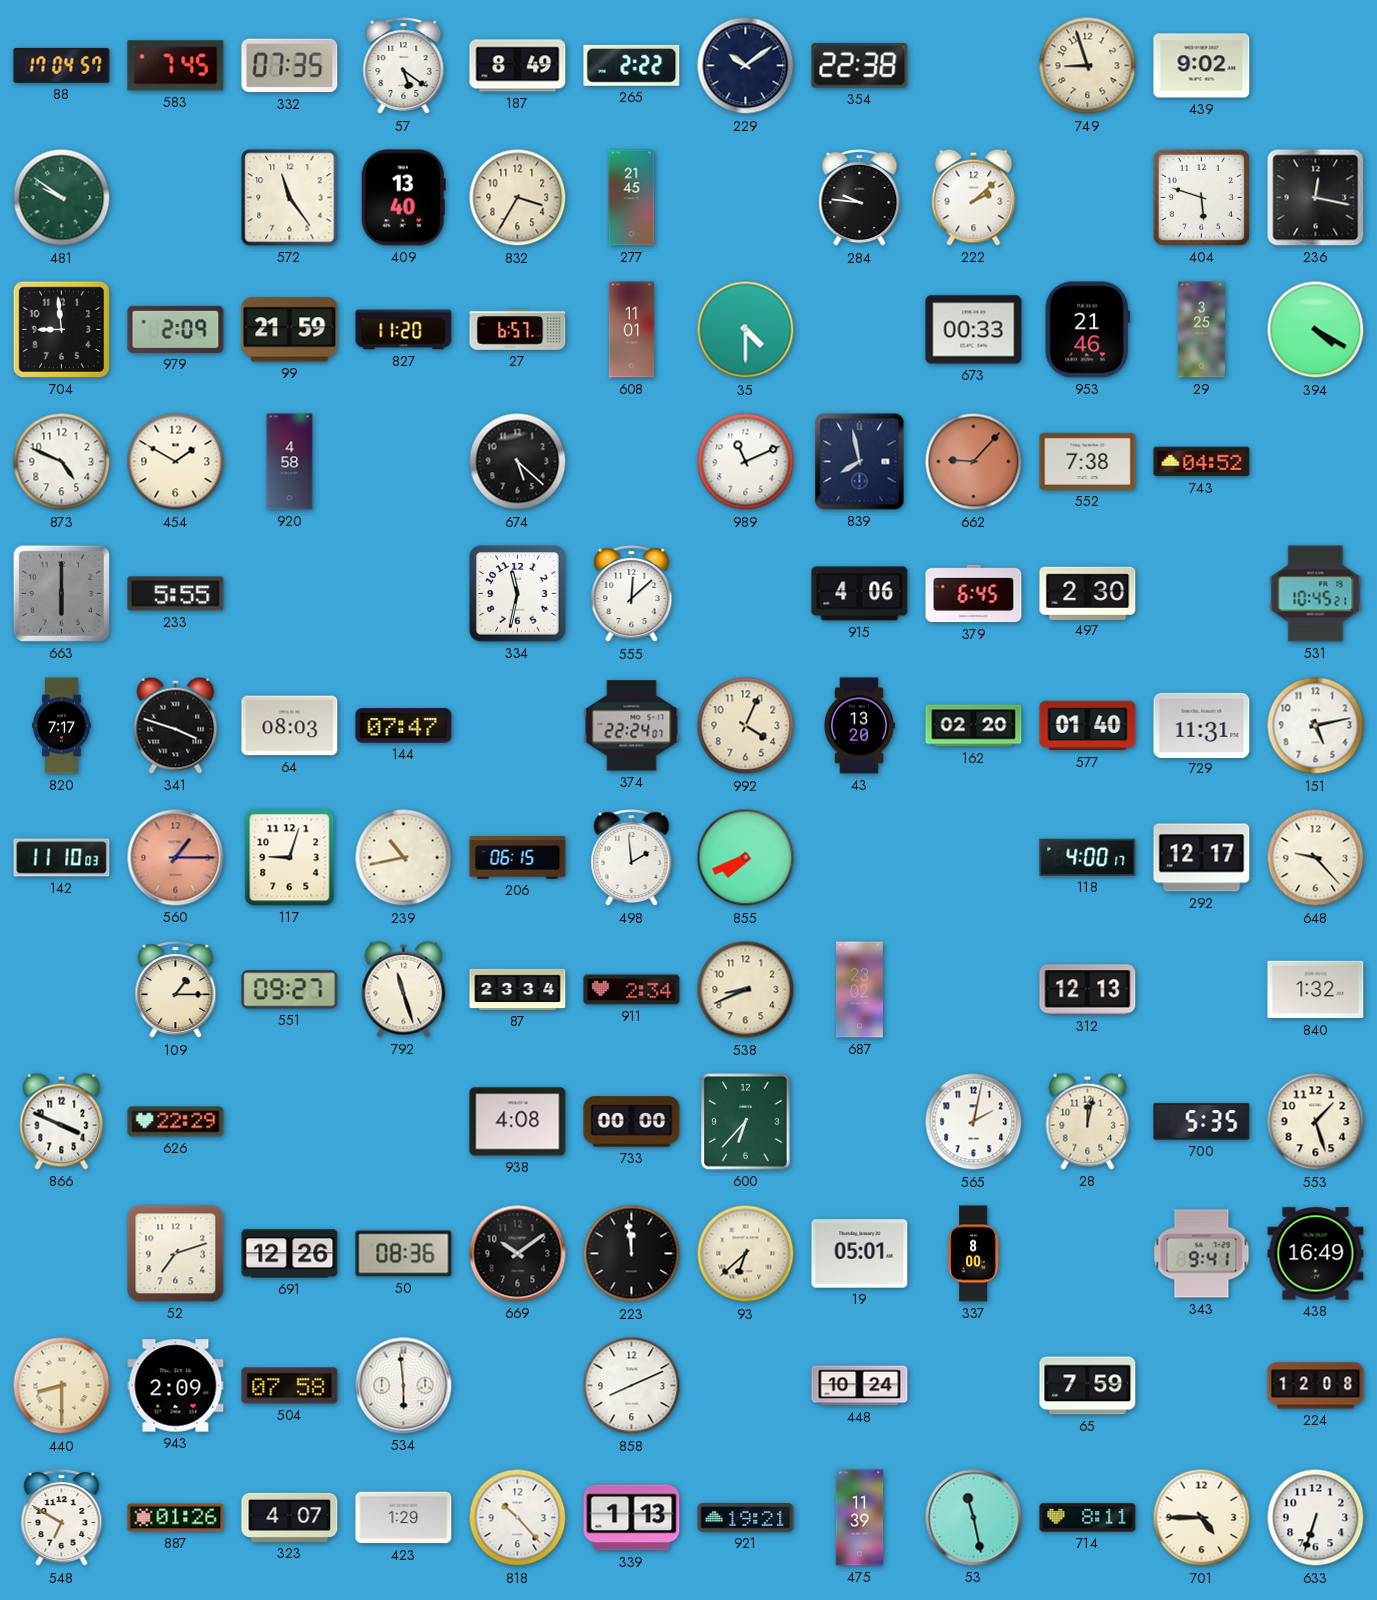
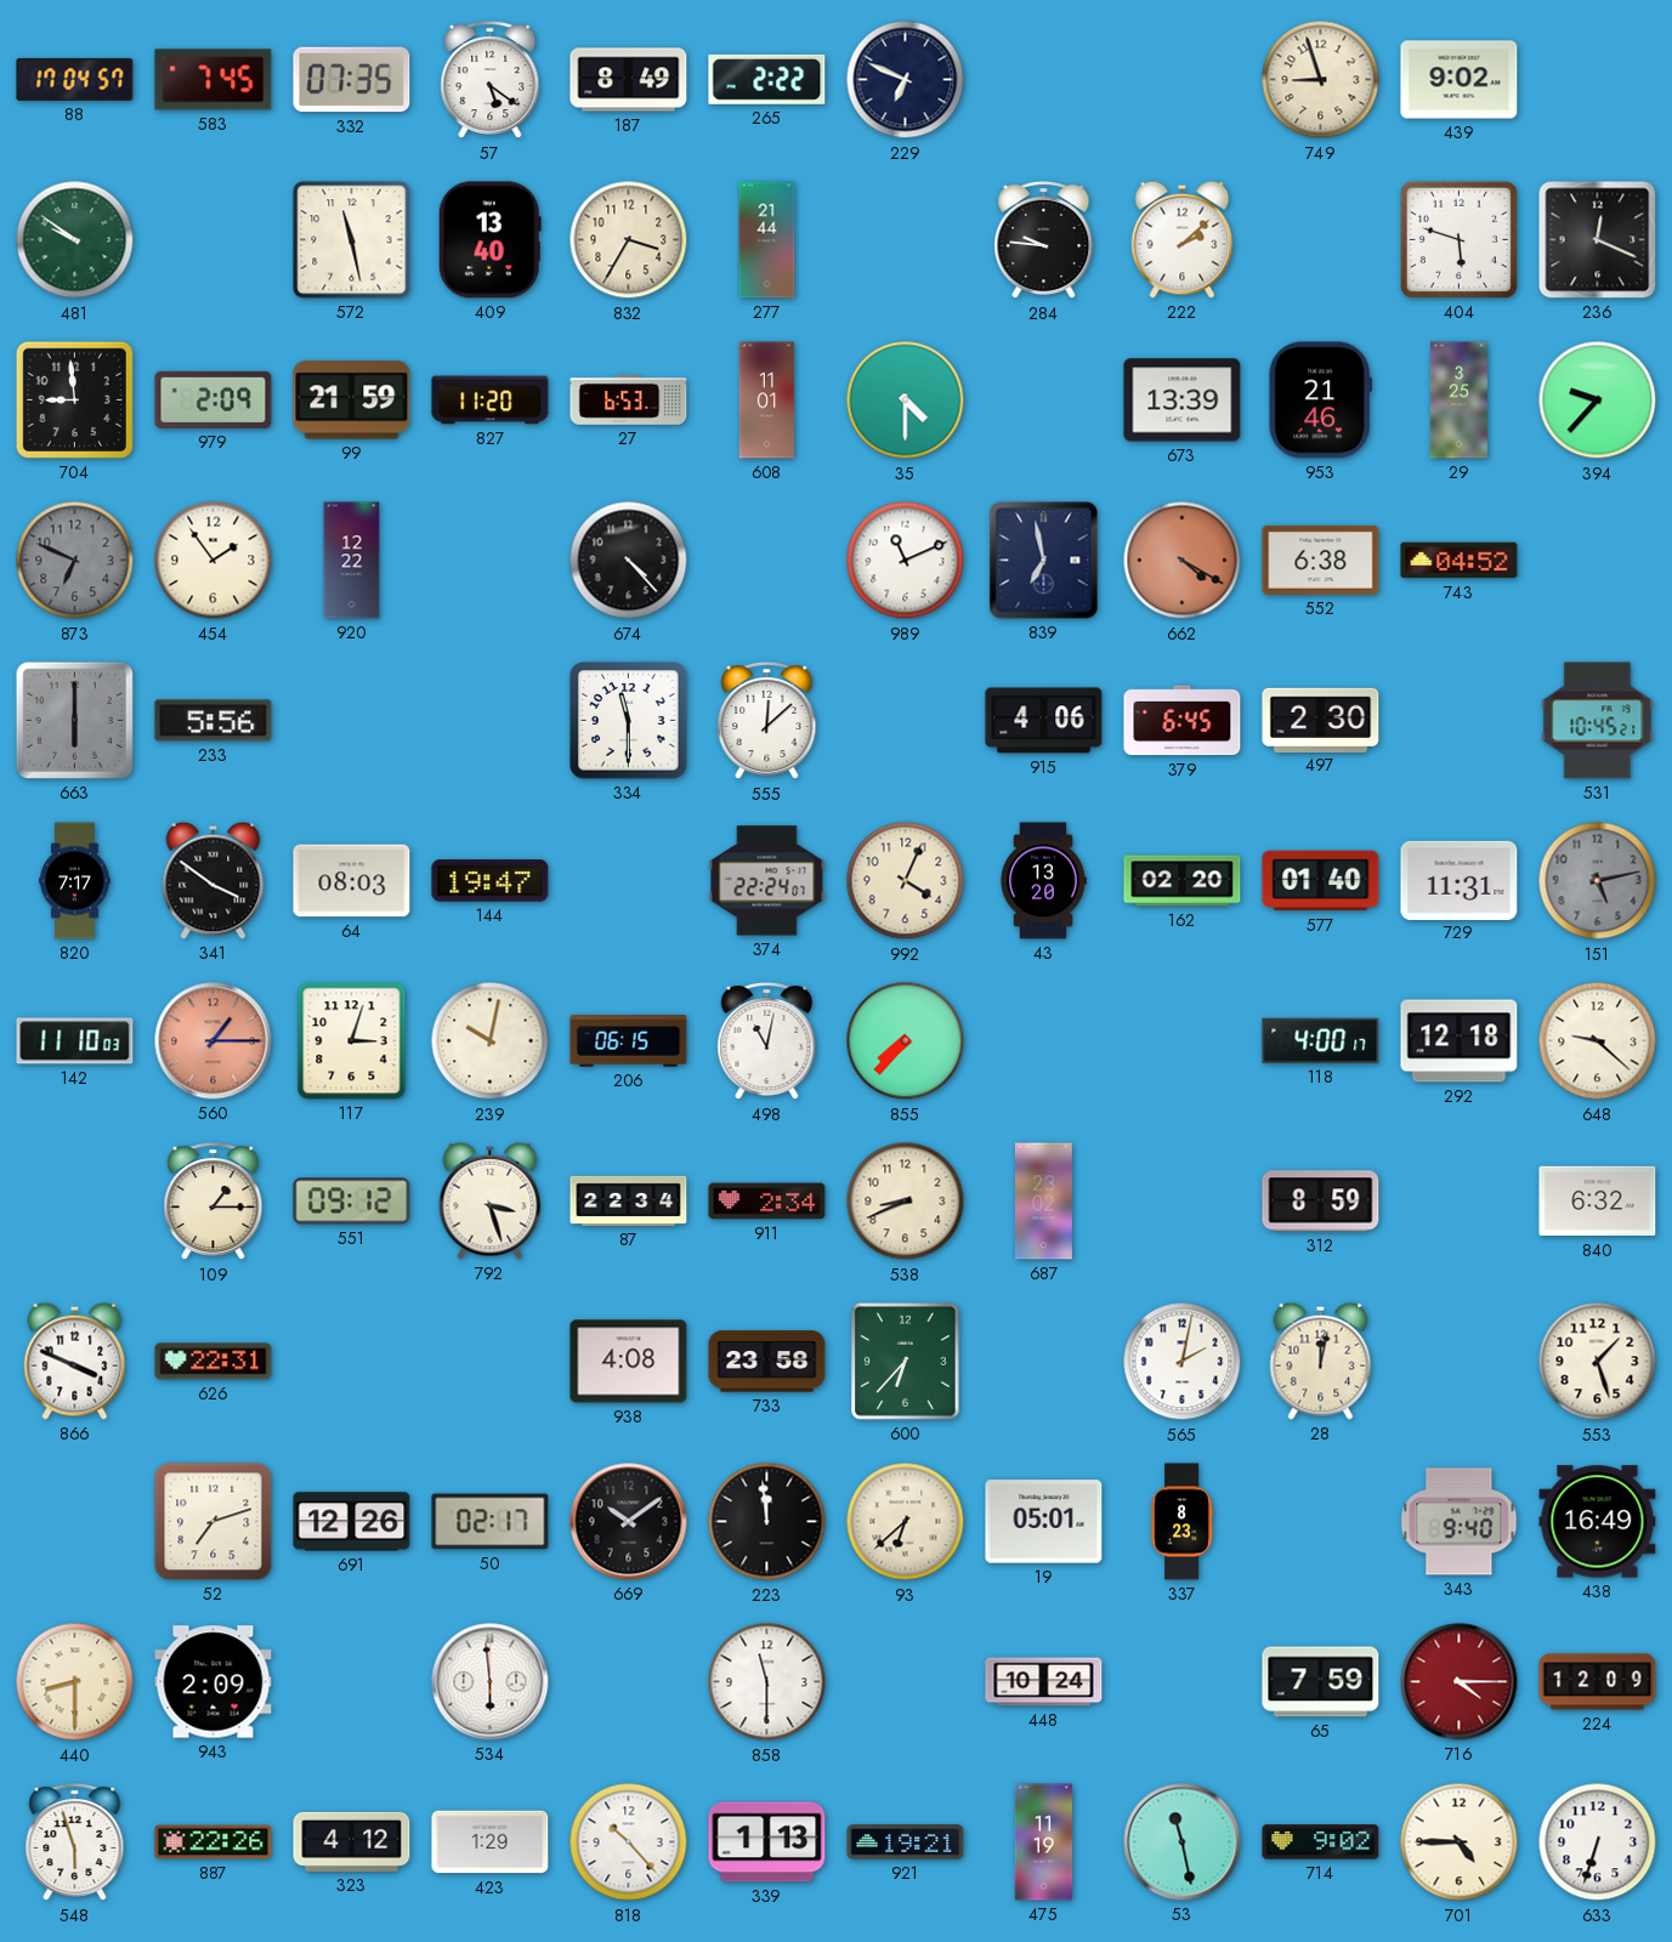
229: 10:09 -> 6:49 (906, 80)
354: 22:38 -> none (860, 66)
572: 11:24 -> 11:28 (352, 240)
277: 21:45 -> 21:44 (767, 240)
236: 12:17 -> 12:19 (1598, 240)
27: 6:57 -> 6:53 (629, 399)
673: 00:33 -> 13:39 (1183, 401)
394: 4:20 -> 9:37 (1598, 401)
873: 4:49 -> 6:49 (75, 561)
873 dial: white -> grey (75, 561)
454: 1:50 -> 1:54 (214, 561)
920: 4:58 -> 12:22 (352, 561)
674: 5:22 -> 4:23 (629, 561)
839: 7:58 -> 6:58 (1044, 561)
662: 9:07 -> 4:20 (1183, 561)
552: 7:38 -> 6:38 (1321, 560)
233: 5:55 -> 5:56 (214, 721)
334: 11:32 -> 11:30 (629, 721)
341: 3:48 -> 3:51 (214, 880)
144: 07:47 -> 19:47 (491, 881)
151 dial: white -> grey (1598, 881)
117: 9:03 -> 3:03 (352, 1041)
239: 10:43 -> 10:02 (491, 1041)
498: 1:59 -> 11:02 (767, 1041)
855: 7:41 -> 7:37 (906, 1041)
292: 12:17 -> 12:18 (1460, 1041)
648: 9:23 -> 9:22 (1598, 1041)
551: 09:27 -> 09:12 (352, 1202)
792: 11:27 -> 3:27 (491, 1200)
87: 23:34 -> 22:34 (629, 1200)
312: 12:13 -> 8:59 (1321, 1202)
840: 1:32 -> 6:32 (1598, 1202)
626: 22:29 -> 22:31 (214, 1362)
733: 00:00 -> 23:58 (767, 1362)
700: 5:35 -> none (1202, 1122)
50: 08:36 -> 02:17 (491, 1522)
337: 8:00 -> 8:23 (1183, 1522)
343: 9:41 -> 9:40 (1460, 1522)
504: 07:58 -> none (290, 1386)
858: 8:11 -> 11:30 (767, 1682)
716: none -> 4:15 (1460, 1682)
224: 12:08 -> 12:09 (1598, 1682)
548: 6:50 -> 5:57 (75, 1842)
887: 01:26 -> 22:26 (214, 1842)
323: 4:07 -> 4:12 (352, 1841)
475: 11:39 -> 11:19 (1044, 1842)
714: 8:11 -> 9:02 (1321, 1842)
